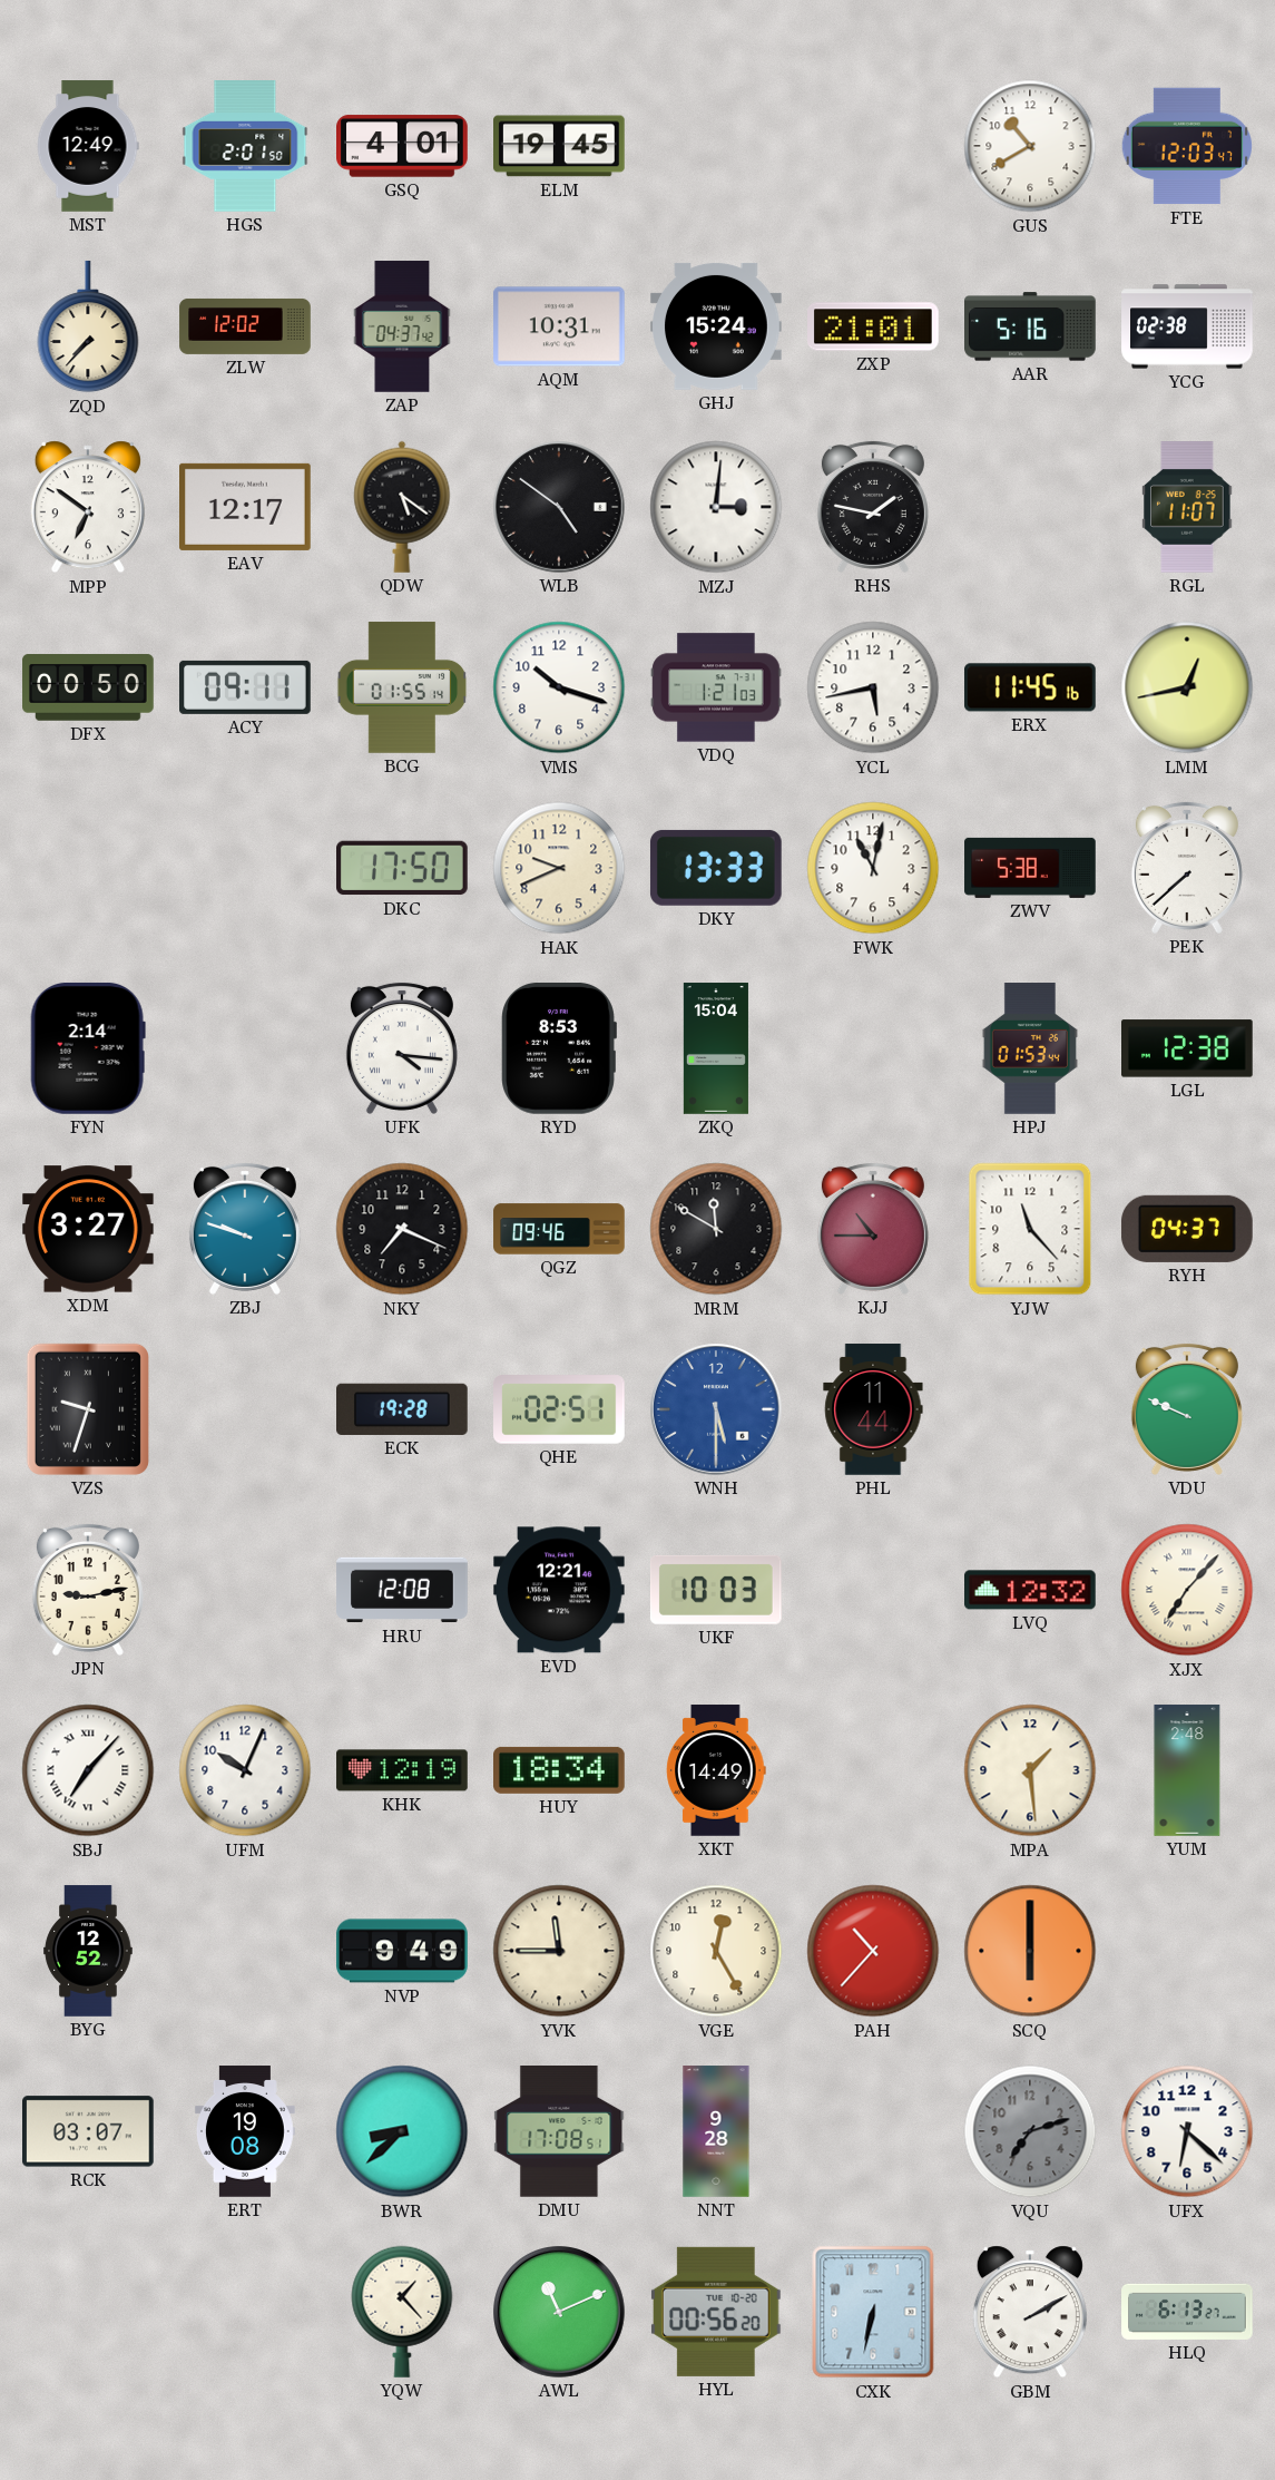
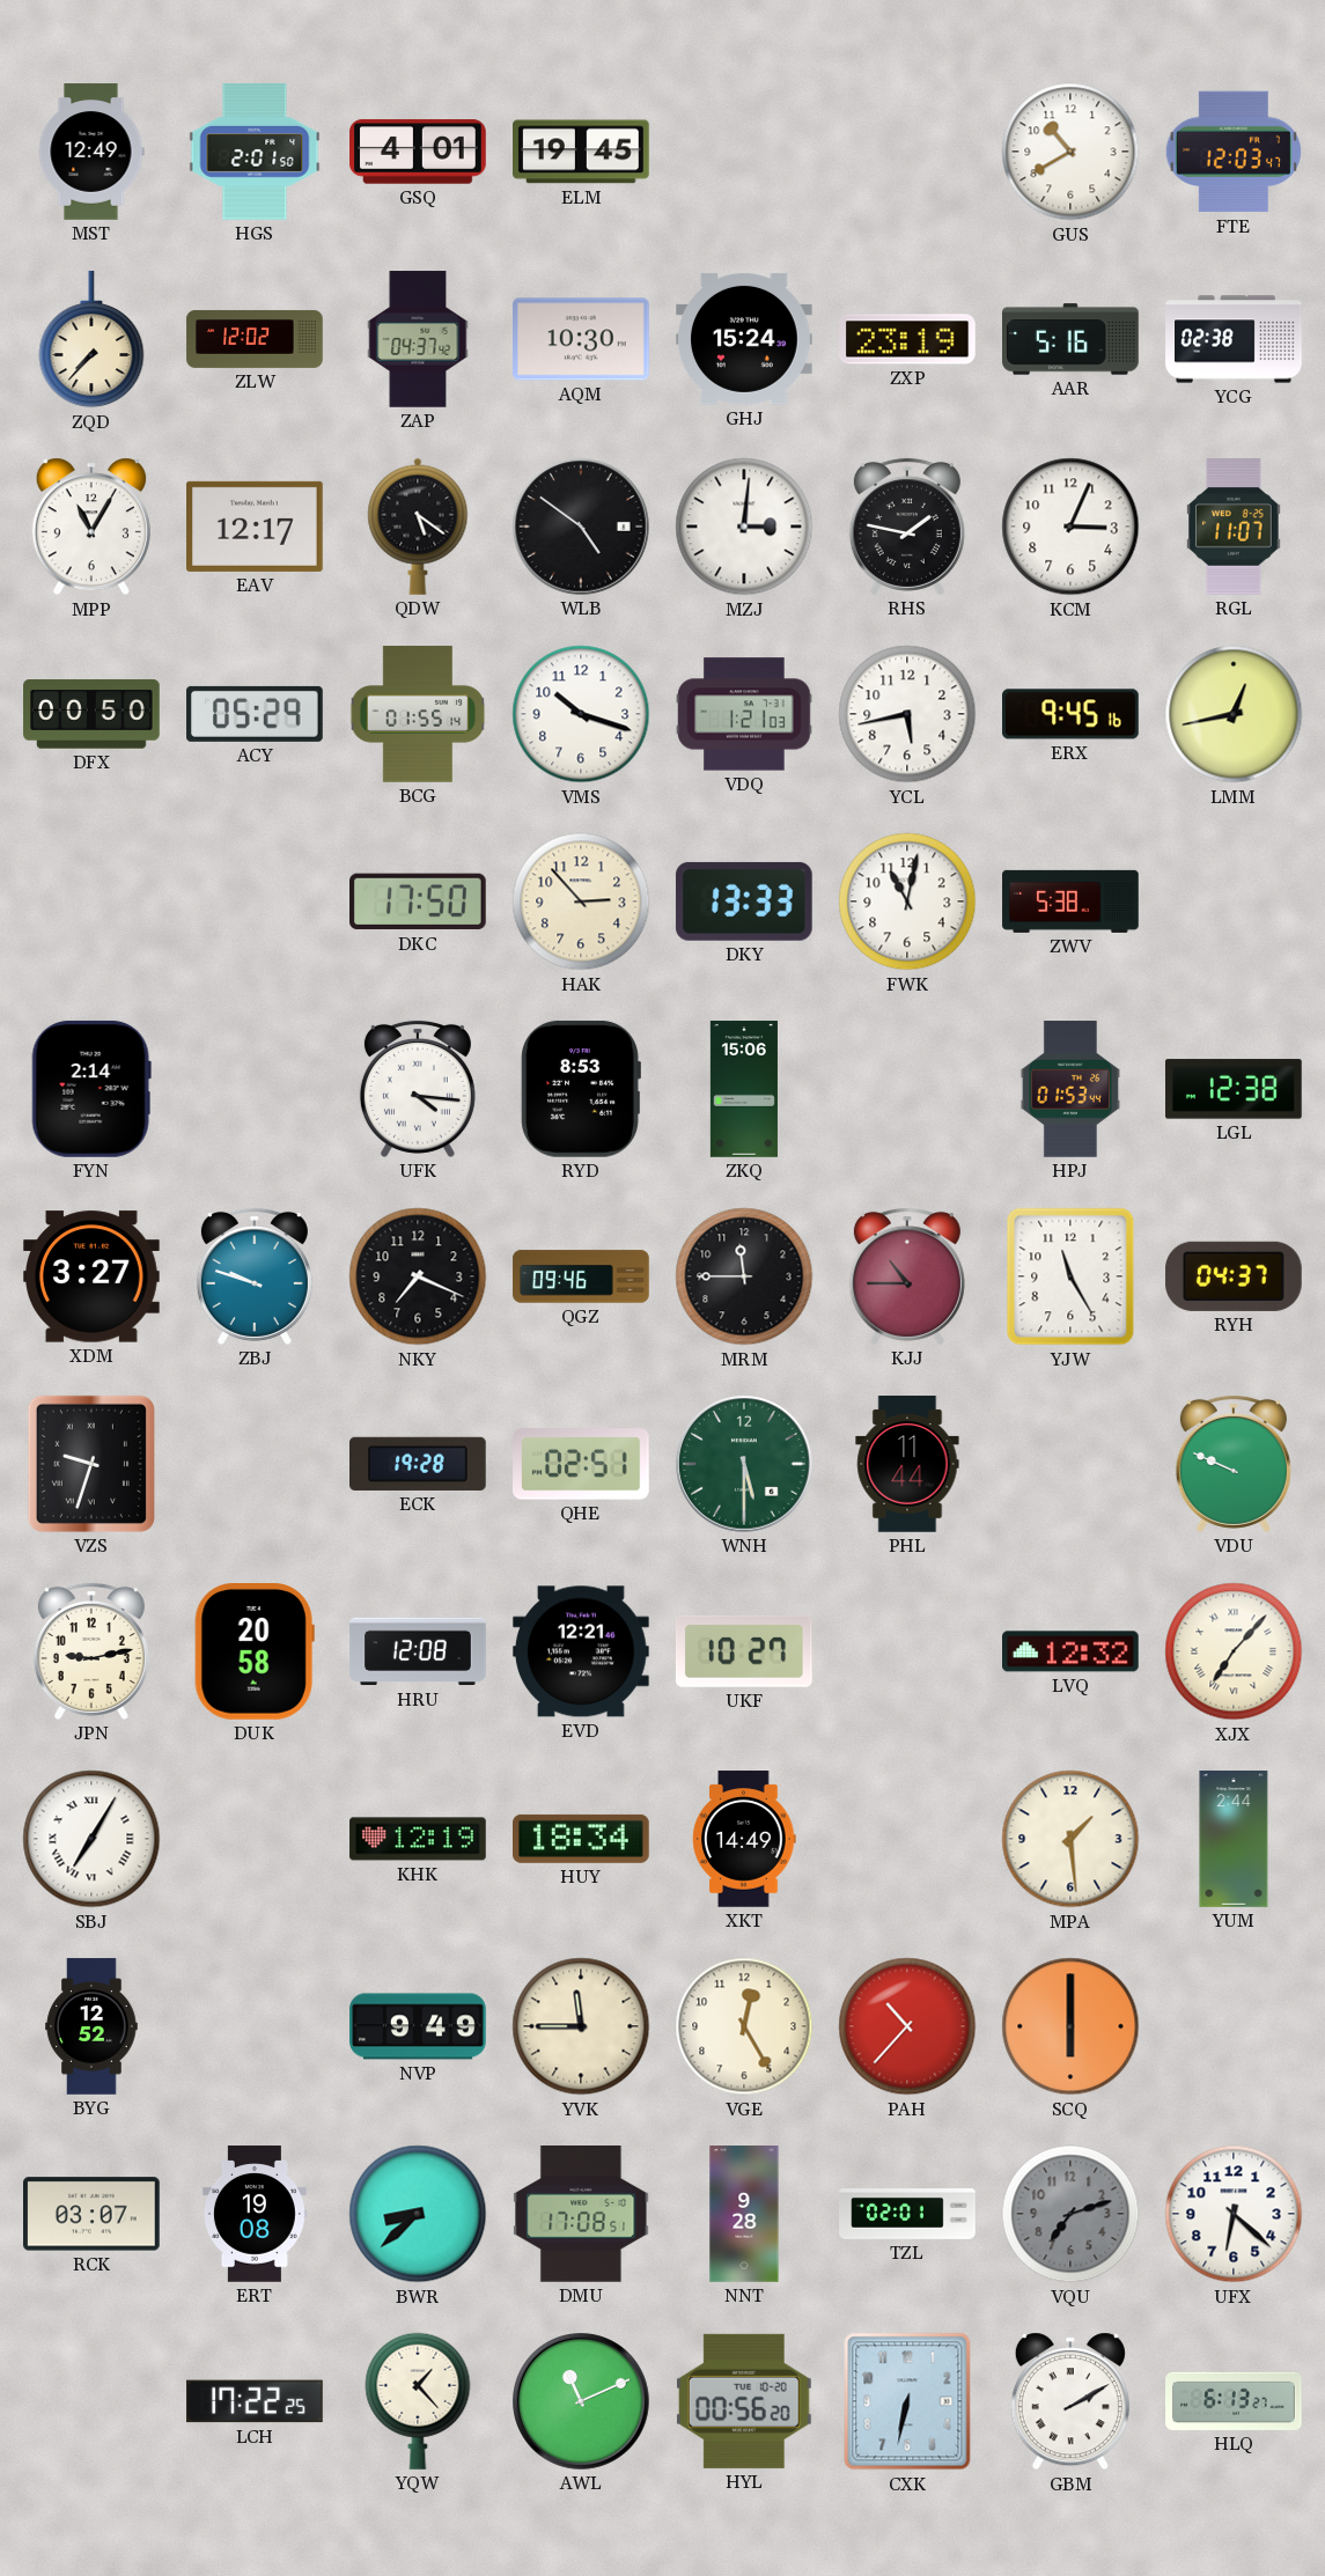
AQM: 10:31 -> 10:30 (582, 339)
ZXP: 21:01 -> 23:19 (908, 339)
MPP: 6:51 -> 11:05 (91, 527)
KCM: none -> 3:04 (1070, 527)
ACY: 09:11 -> 05:29 (256, 714)
ERX: 11:45 -> 9:45 (1072, 714)
HAK: 9:41 -> 2:53 (581, 901)
PEK: 7:38 -> none (1187, 868)
ZKQ: 15:04 -> 15:06 (744, 1089)
MRM: 11:50 -> 11:45 (744, 1276)
YJW: 11:23 -> 11:25 (1070, 1276)
WNH dial: blue -> green (745, 1465)
DUK: none -> 20:58 (255, 1653)
UKF: 10:03 -> 10:27 (744, 1651)
SBJ: 7:07 -> 7:05 (91, 1839)
UFM: 10:04 -> none (245, 1770)
YUM: 2:48 -> 2:44 (1234, 1839)
TZL: none -> 02:01 (907, 2215)
LCH: none -> 17:22 (256, 2401)
